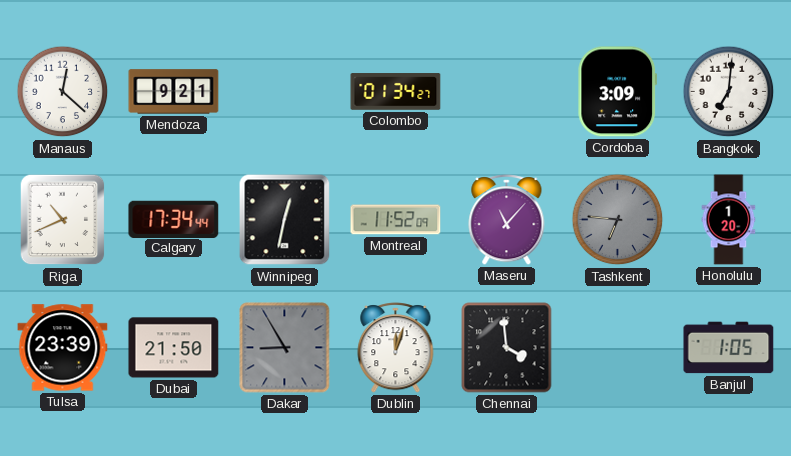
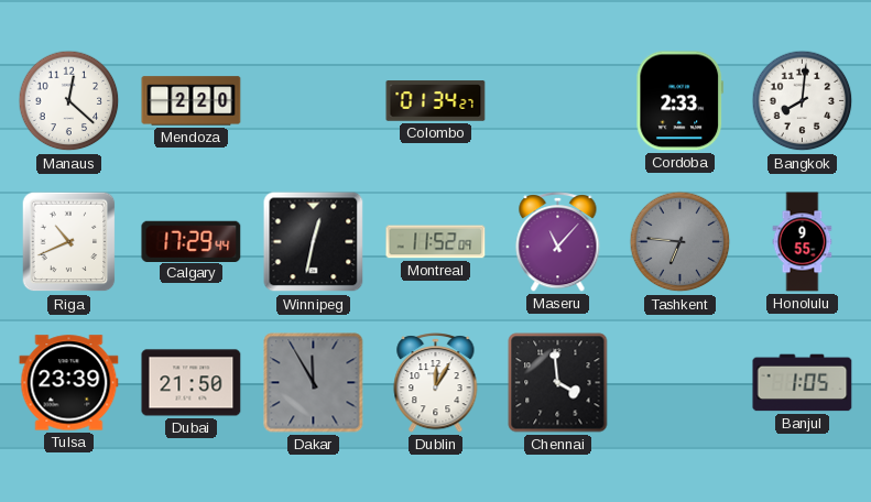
Mendoza: 9:21 -> 2:20 (192, 101)
Cordoba: 3:09 -> 2:33 (681, 101)
Bangkok: 7:01 -> 8:01 (803, 101)
Calgary: 17:34 -> 17:29 (192, 241)
Honolulu: 1:20 -> 9:55 (803, 242)
Dakar: 8:55 -> 11:55 (314, 383)
Dublin: 12:03 -> 12:05 (436, 383)
